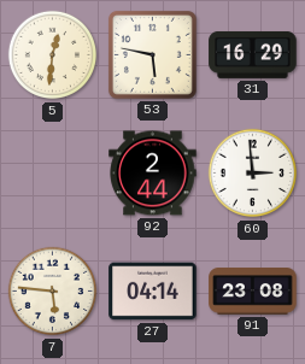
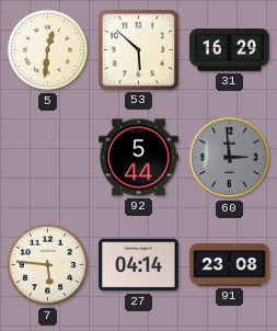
53: 5:47 -> 5:52 (138, 49)
92: 2:44 -> 5:44 (139, 158)
60 dial: white -> grey (230, 158)
